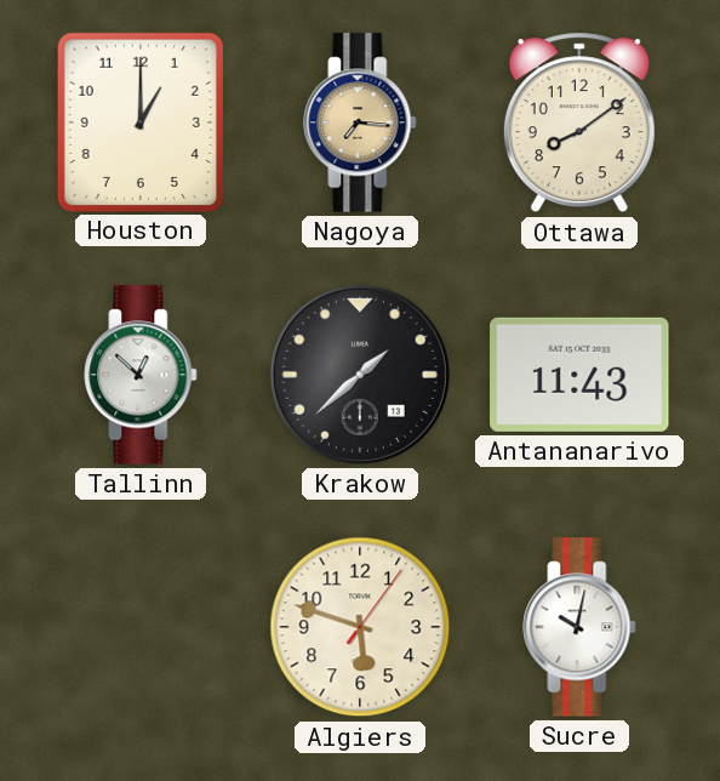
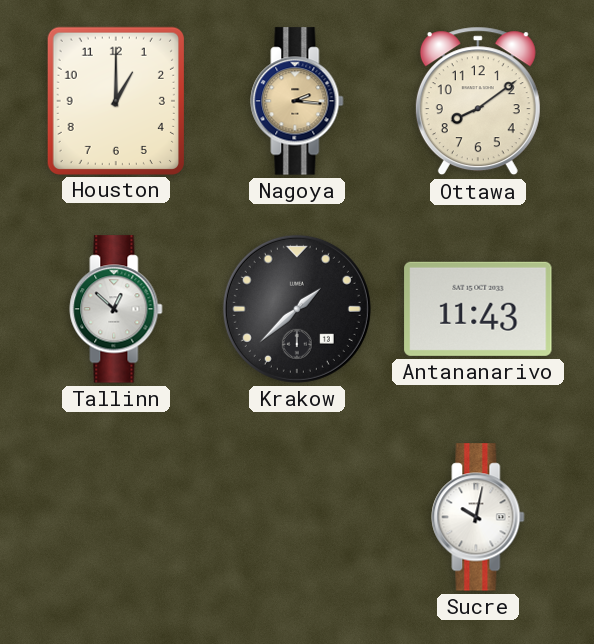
Nagoya: 7:16 -> 2:16 (297, 101)
Algiers: 5:48 -> none (360, 627)
